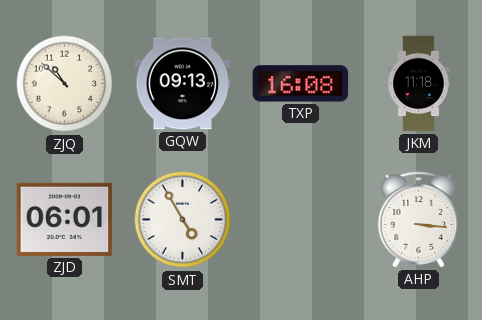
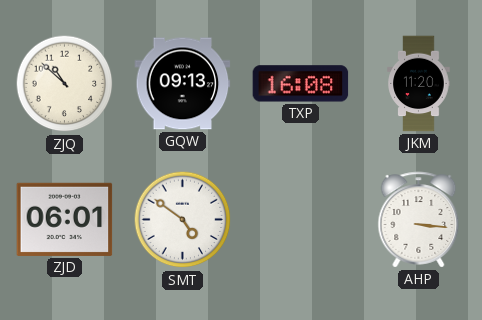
JKM: 11:18 -> 11:20 (419, 84)
SMT: 4:55 -> 4:51 (183, 220)
